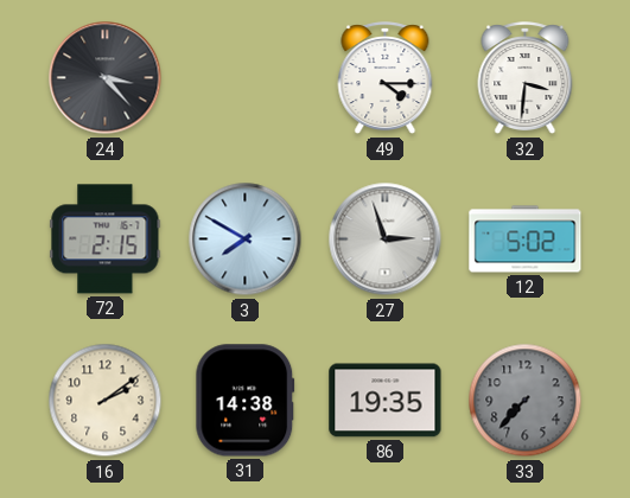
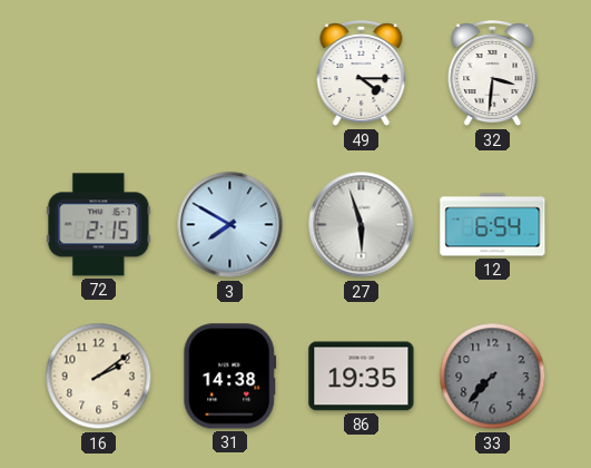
24: 3:23 -> none (106, 78)
27: 2:57 -> 5:57 (362, 225)
12: 5:02 -> 6:54 (493, 225)
